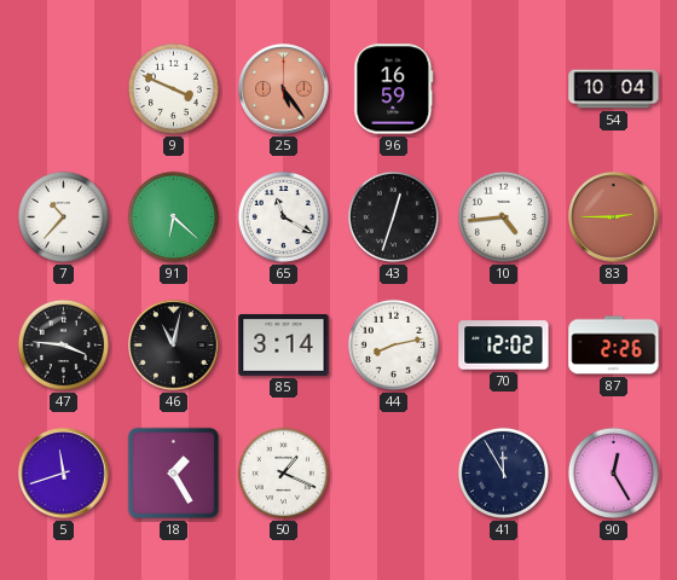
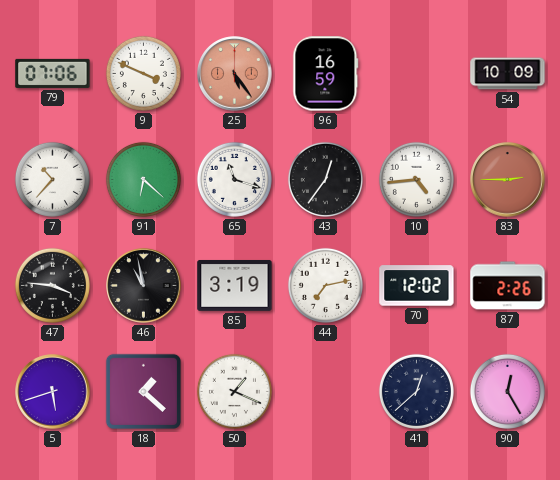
79: none -> 07:06 (53, 73)
54: 10:04 -> 10:09 (508, 74)
65: 11:20 -> 11:18 (234, 179)
43: 12:33 -> 12:36 (325, 179)
46: 11:02 -> 10:58 (144, 286)
85: 3:14 -> 3:19 (235, 285)
44: 8:13 -> 7:13 (325, 285)
5: 11:42 -> 5:42 (53, 392)
18: 1:25 -> 1:22 (143, 391)
41: 11:55 -> 12:38 (416, 391)
